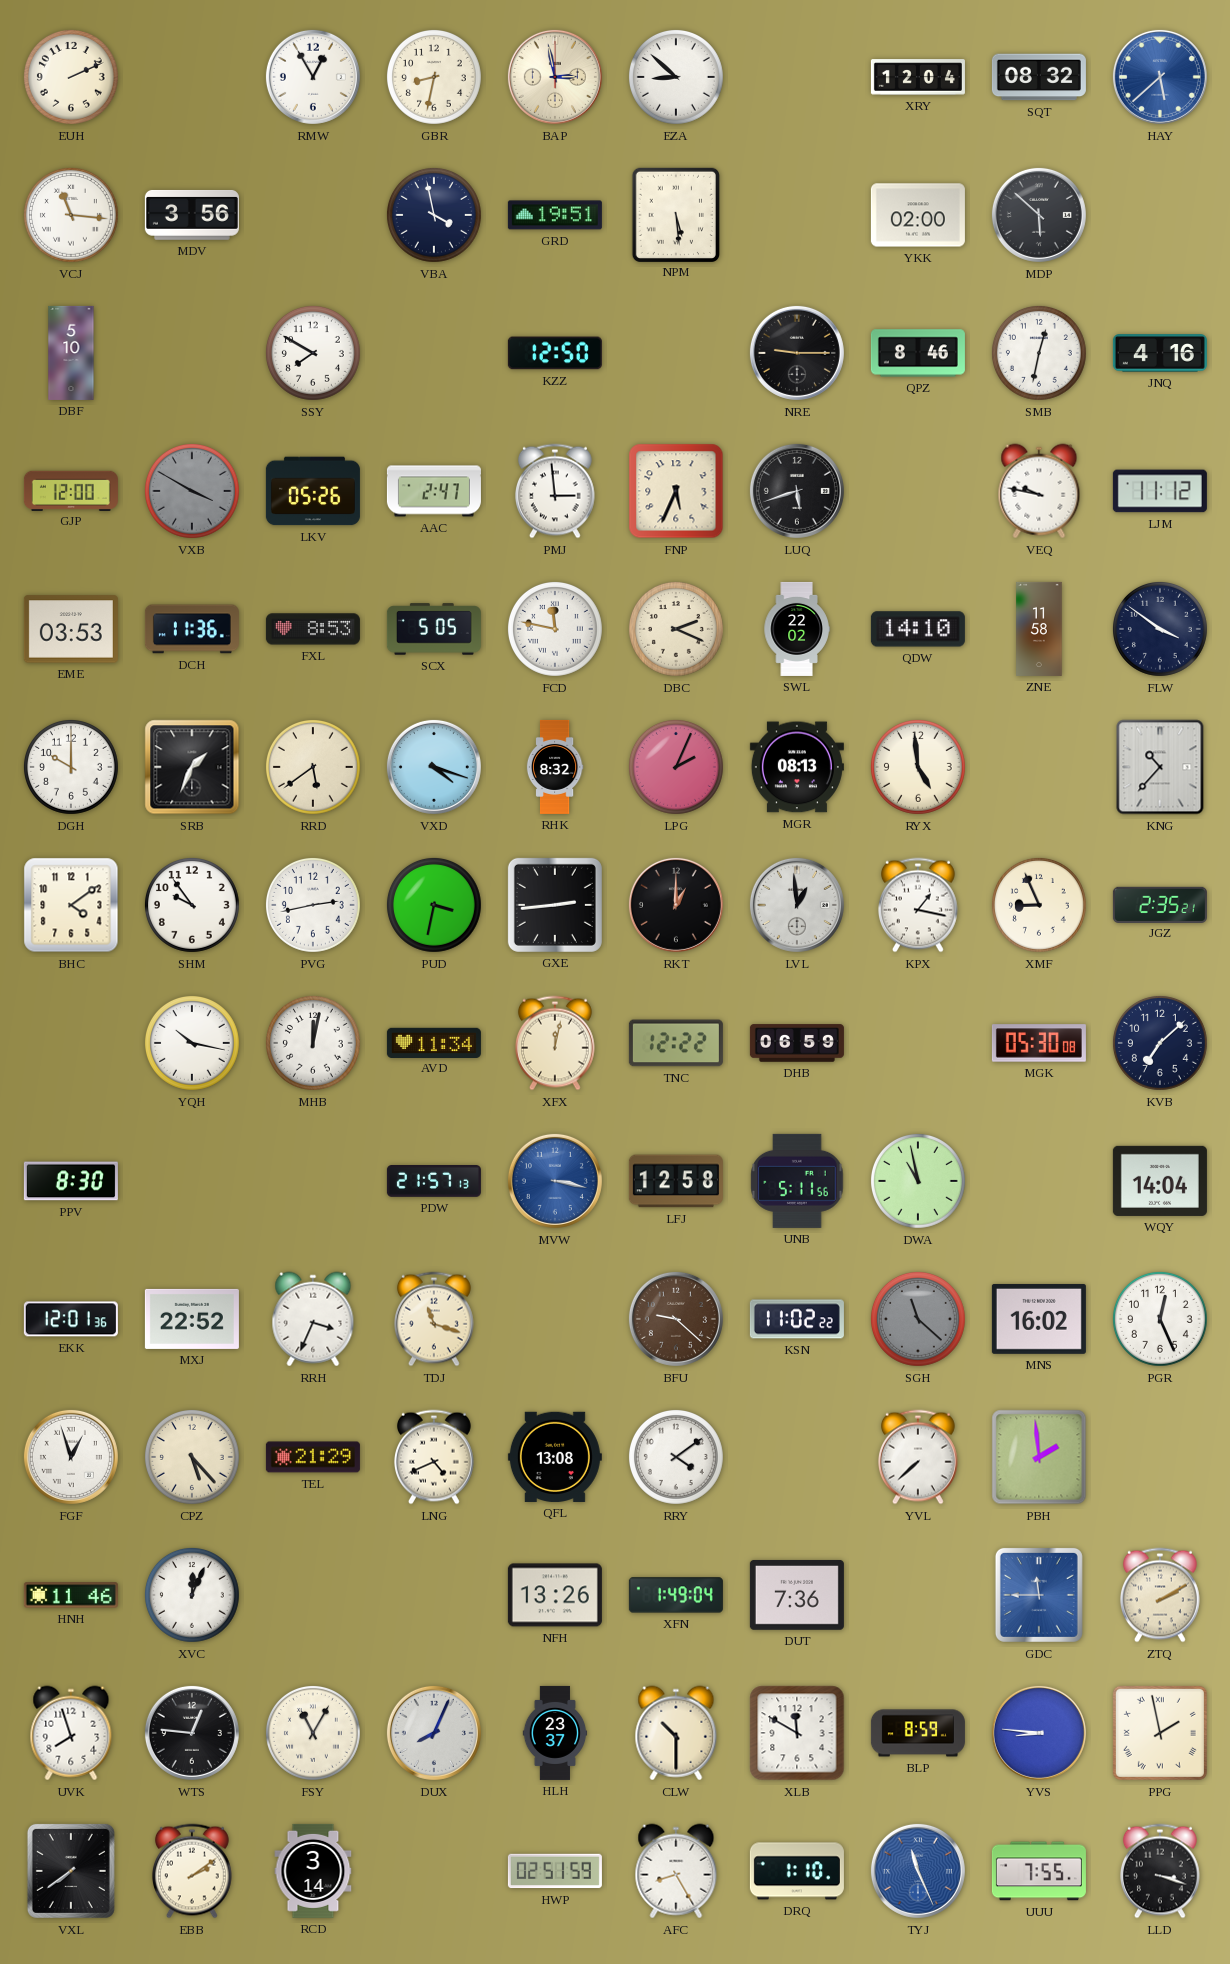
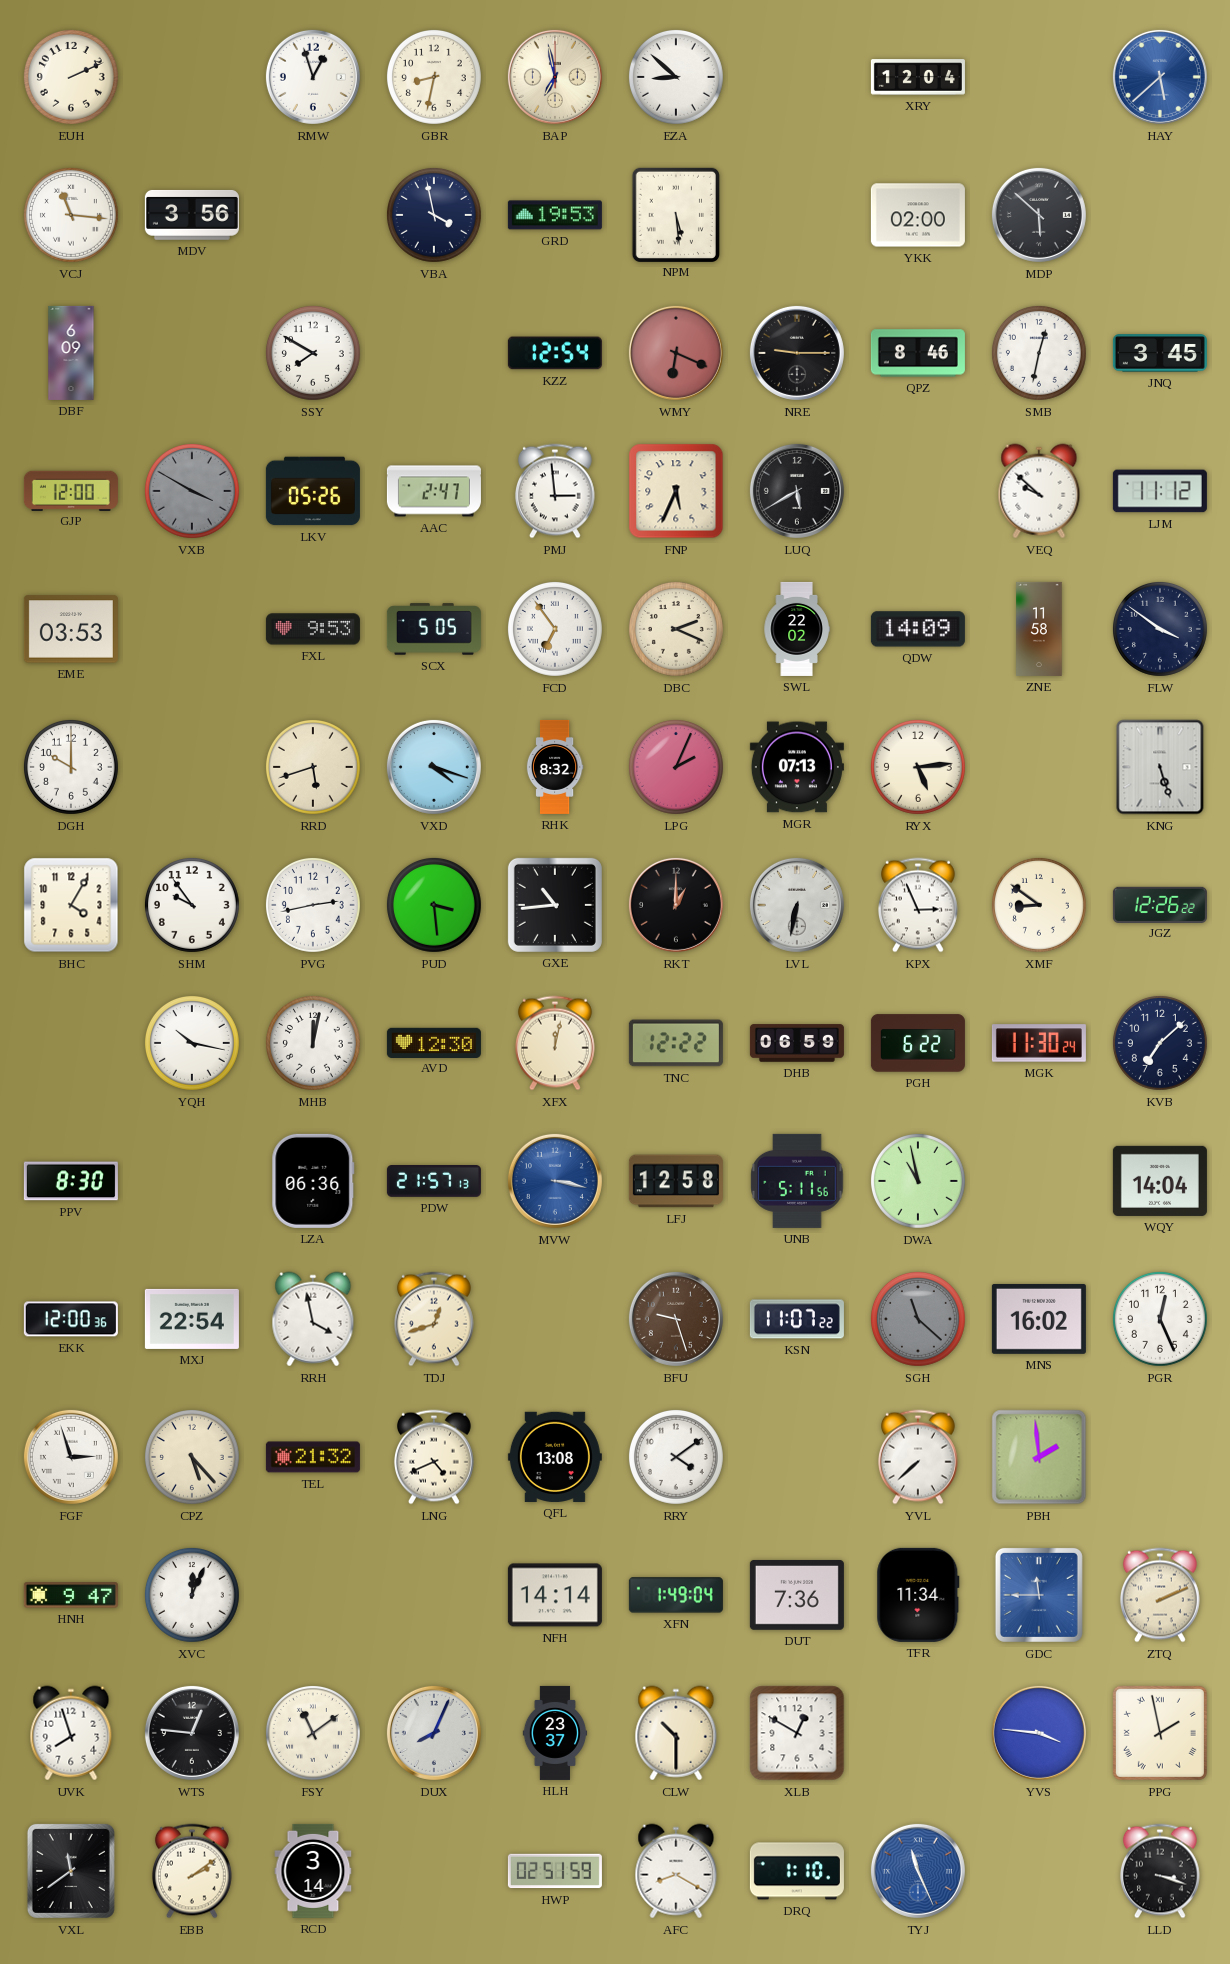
RMW: 12:55 -> 12:57 (313, 77)
BAP: 2:58 -> 6:58 (555, 77)
SQT: 08:32 -> none (1039, 77)
GRD: 19:51 -> 19:53 (555, 215)
DBF: 5:10 -> 6:09 (71, 353)
KZZ: 12:50 -> 12:54 (555, 353)
WMY: none -> 6:19 (676, 353)
JNQ: 4:16 -> 3:45 (1160, 353)
LUQ: 5:42 -> 5:40 (797, 491)
VEQ: 9:47 -> 9:52 (1039, 491)
DCH: 11:36 -> none (192, 629)
FXL: 8:53 -> 9:53 (313, 629)
FCD: 11:47 -> 6:54 (555, 629)
QDW: 14:10 -> 14:09 (918, 629)
SRB: 1:34 -> none (192, 767)
RRD: 5:39 -> 5:42 (313, 767)
MGR: 08:13 -> 07:13 (797, 767)
RYX: 4:59 -> 5:14 (918, 767)
KNG: 10:37 -> 5:27 (1160, 767)
BHC: 4:09 -> 4:05 (71, 905)
PUD: 3:32 -> 3:29 (434, 905)
GXE: 2:44 -> 10:44 (555, 905)
LVL: 12:59 -> 6:32 (797, 905)
KPX: 1:17 -> 2:56 (918, 905)
XMF: 8:56 -> 8:51 (1039, 905)
JGZ: 2:35 -> 12:26 (1160, 904)
AVD: 11:34 -> 12:30 (434, 1042)
PGH: none -> 6:22 (918, 1043)
MGK: 05:30 -> 11:30 (1039, 1043)
LZA: none -> 06:36 (313, 1181)
EKK: 12:01 -> 12:00 (71, 1319)
MXJ: 22:52 -> 22:54 (192, 1319)
RRH: 3:34 -> 3:58 (313, 1319)
TDJ: 11:18 -> 12:42 (434, 1319)
BFU: 9:22 -> 9:27 (676, 1319)
KSN: 11:02 -> 11:07 (797, 1319)
FGF: 12:57 -> 2:57 (71, 1457)
TEL: 21:29 -> 21:32 (313, 1457)
HNH: 11:46 -> 9:47 (71, 1595)
NFH: 13:26 -> 14:14 (555, 1595)
TFR: none -> 11:34 (918, 1595)
ZTQ: 2:10 -> 2:11 (1160, 1595)
FSY: 11:05 -> 11:09 (313, 1733)
XLB: 11:50 -> 12:50 (797, 1733)
BLP: 8:59 -> none (918, 1733)
YVS: 8:46 -> 3:46 (1039, 1733)
VXL: 7:39 -> 11:39 (71, 1871)
AFC: 8:25 -> 8:20 (676, 1871)
UUU: 7:55 -> none (1039, 1871)
